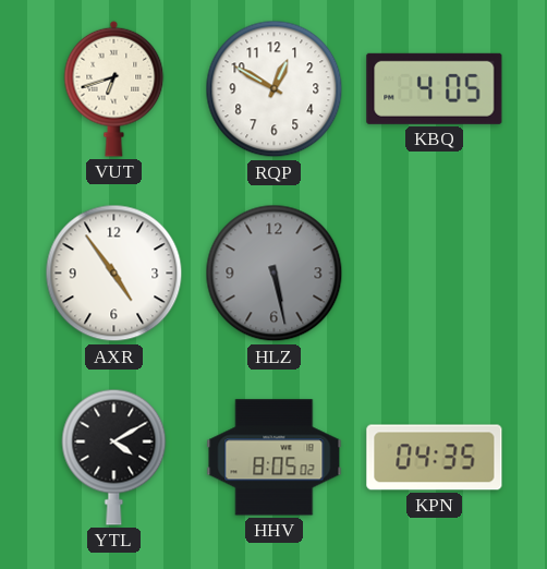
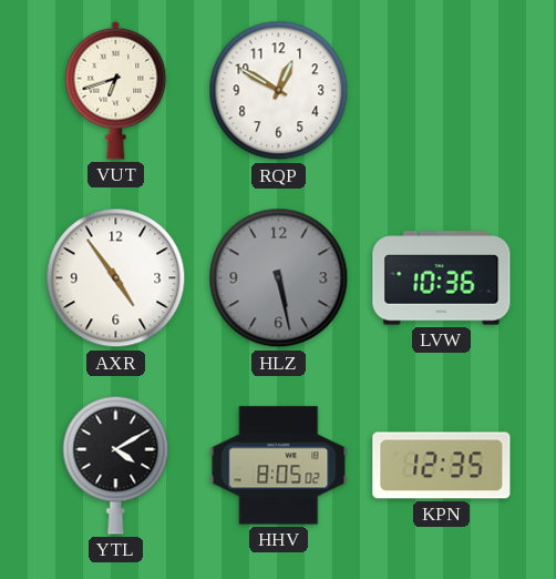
KBQ: 4:05 -> none (435, 88)
LVW: none -> 10:36 (442, 278)
KPN: 04:35 -> 12:35 (442, 466)
